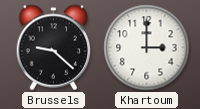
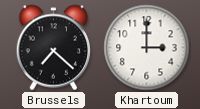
Brussels: 9:22 -> 7:22 (54, 48)
